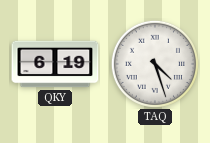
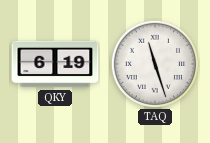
TAQ: 4:27 -> 11:27 (155, 64)
